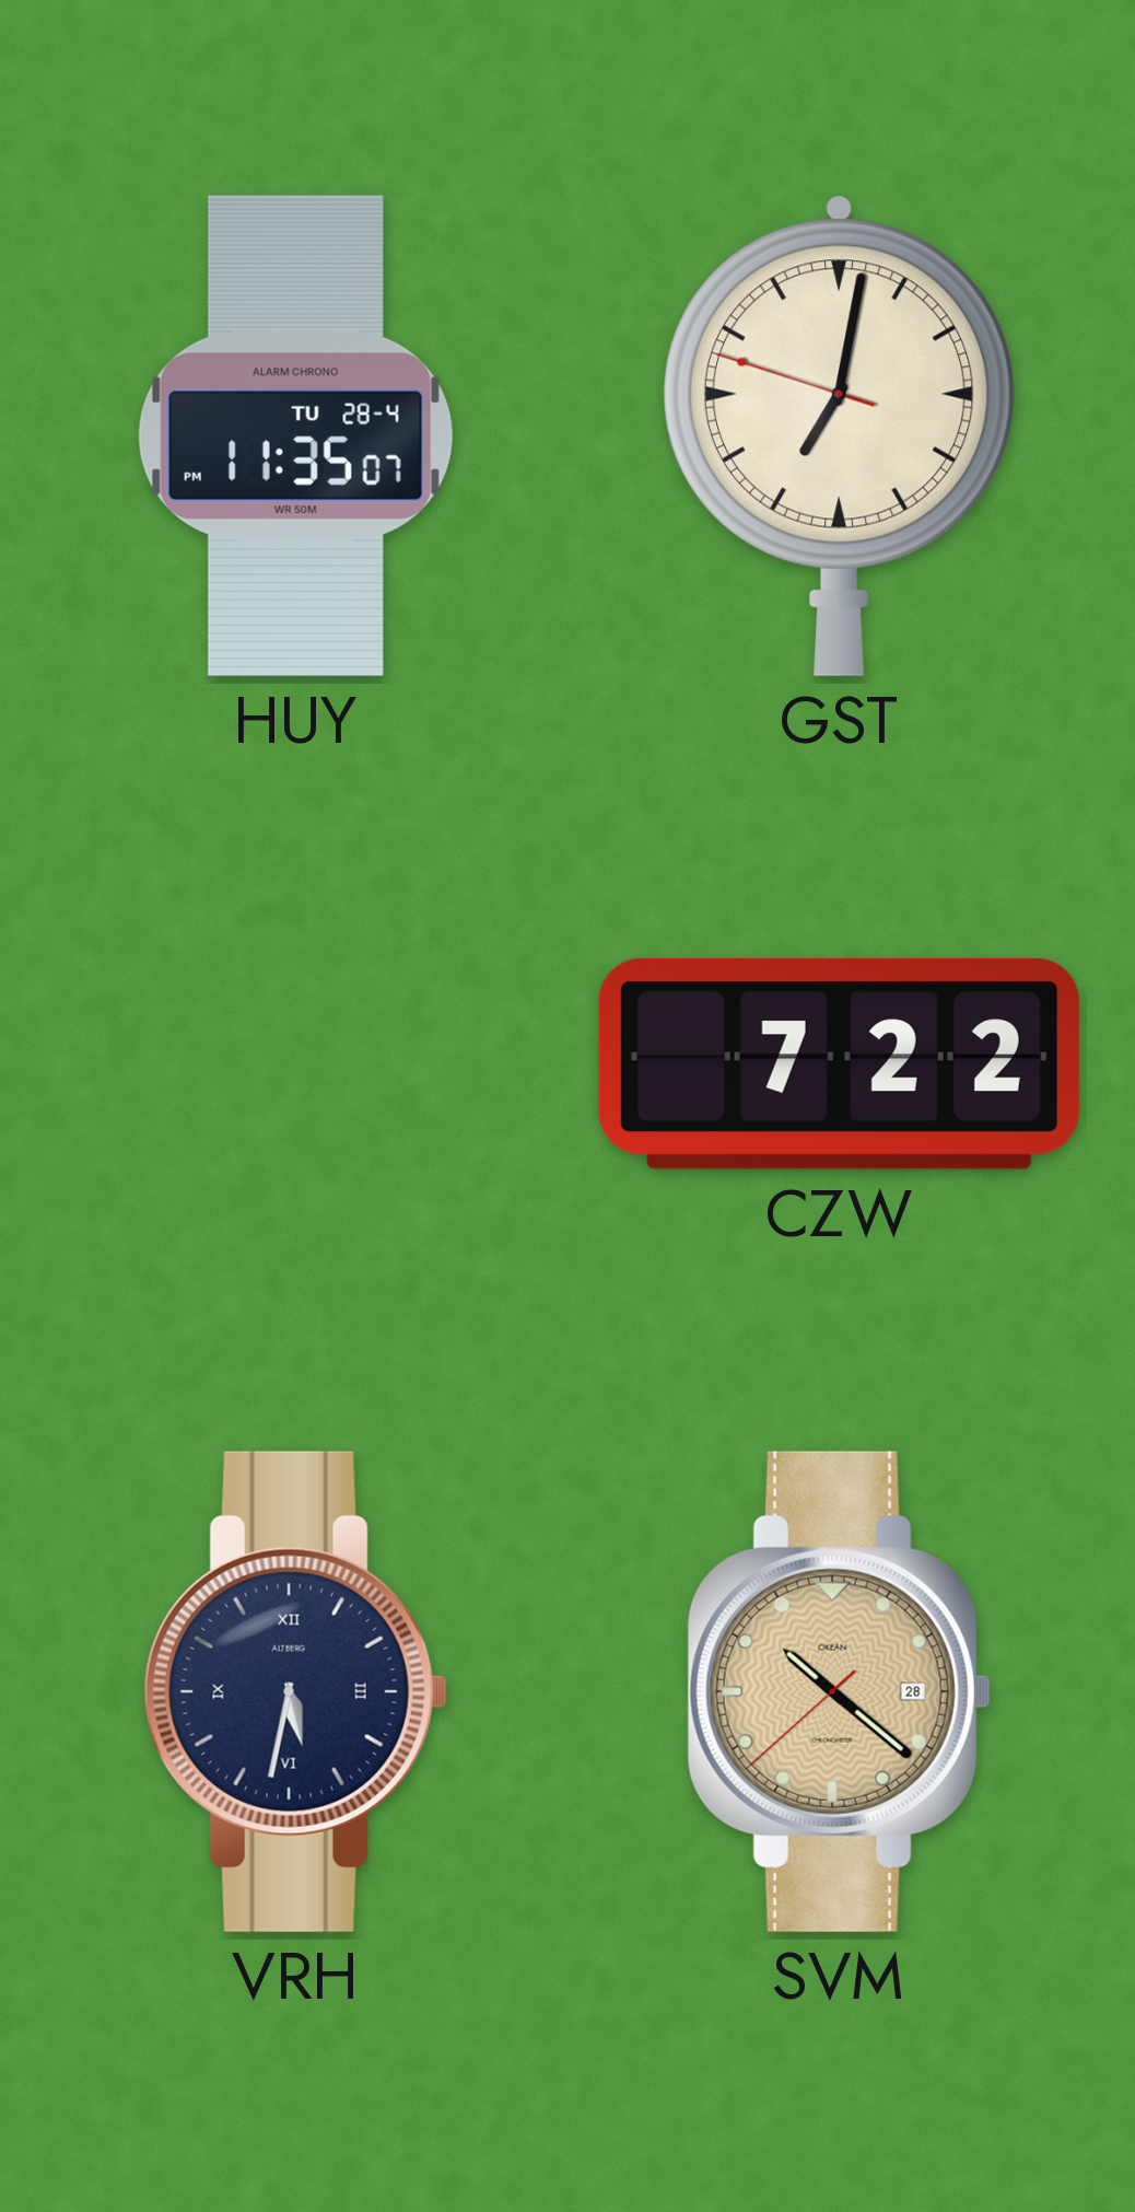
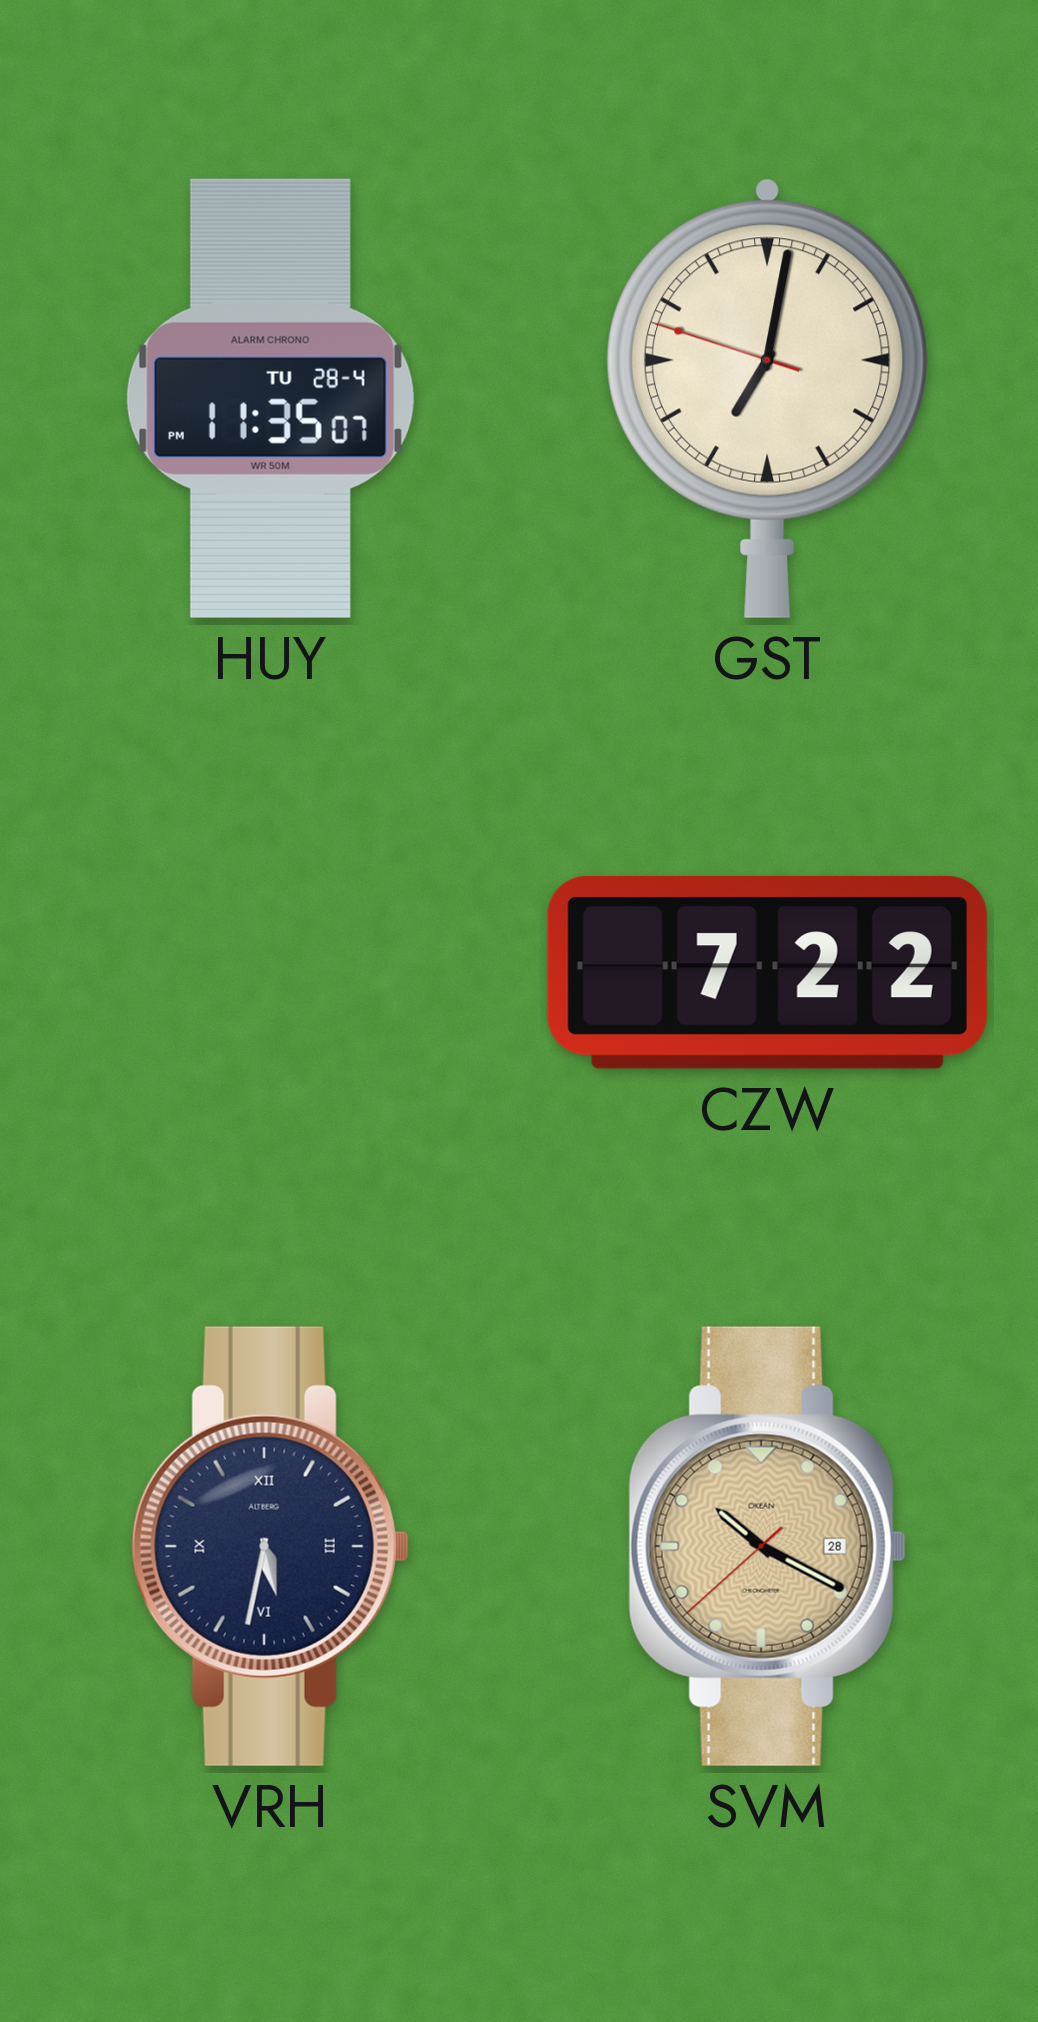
SVM: 10:21 -> 10:19 (767, 1546)
